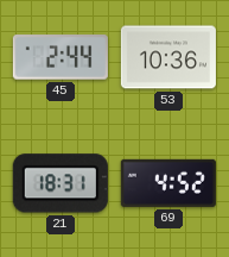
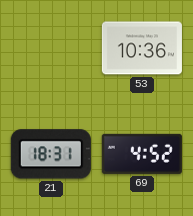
45: 2:44 -> none (61, 57)
